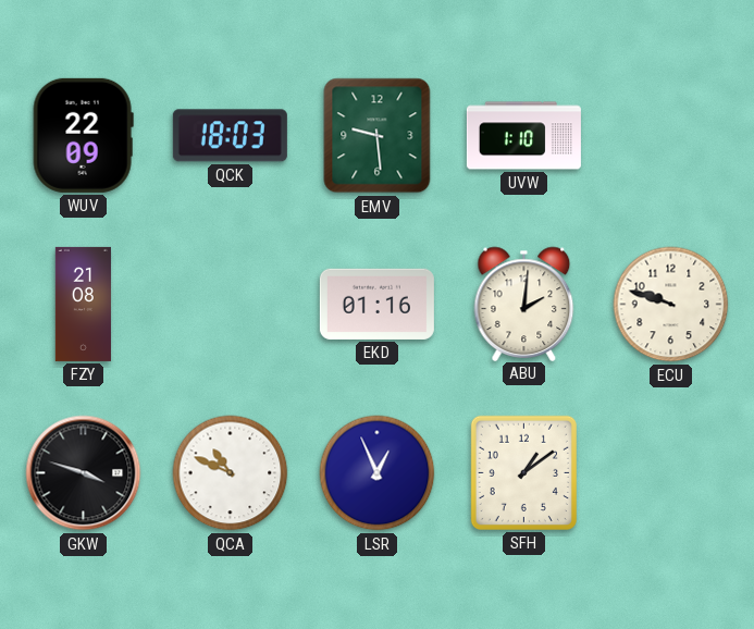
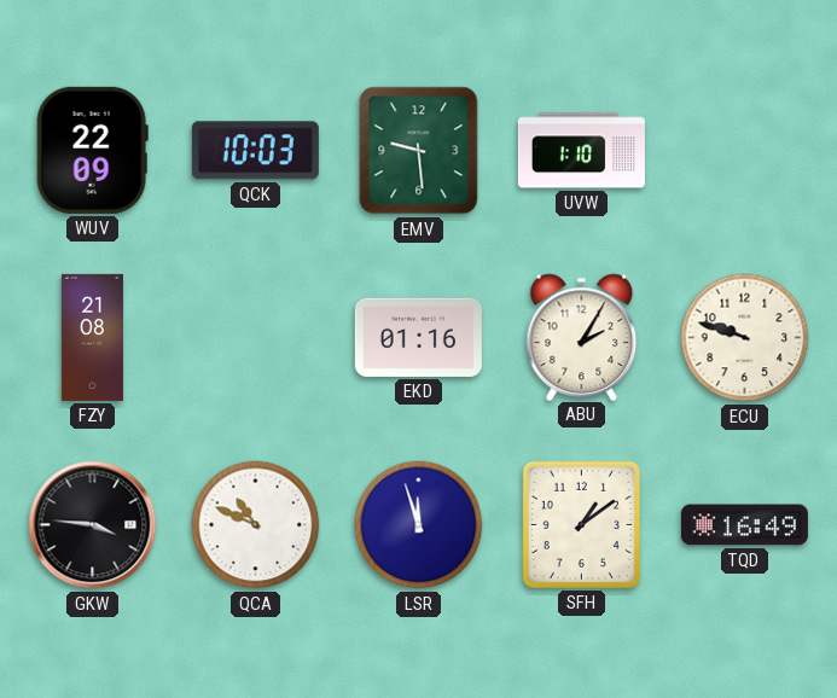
QCK: 18:03 -> 10:03 (255, 151)
ABU: 2:01 -> 2:05 (582, 337)
GKW: 3:48 -> 3:46 (93, 525)
LSR: 12:56 -> 11:57 (419, 525)
TQD: none -> 16:49 (744, 525)
